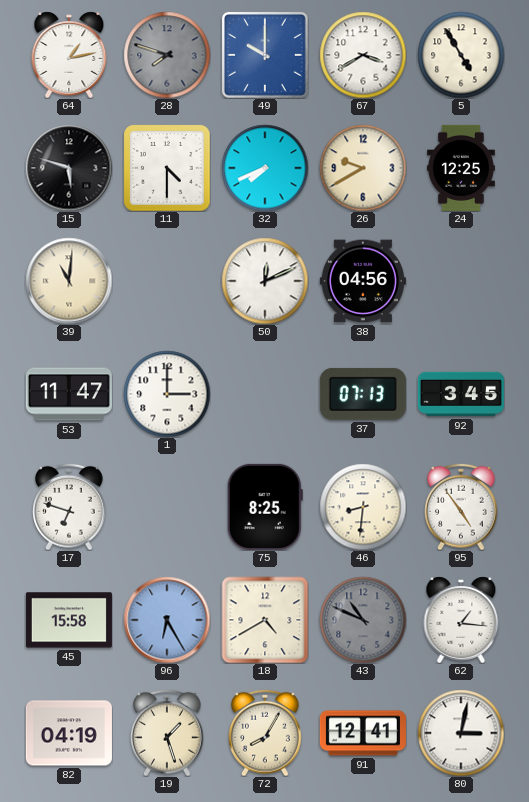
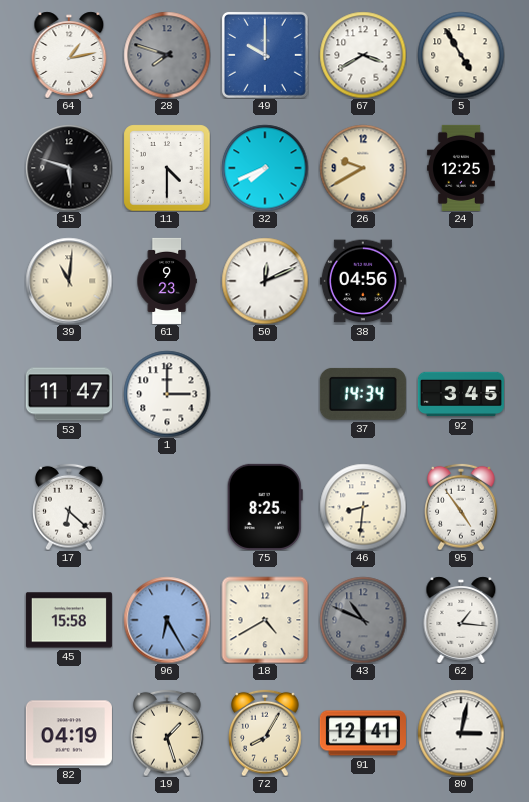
61: none -> 9:23 (167, 281)
37: 07:13 -> 14:34 (363, 394)
17: 6:48 -> 6:22 (69, 507)
